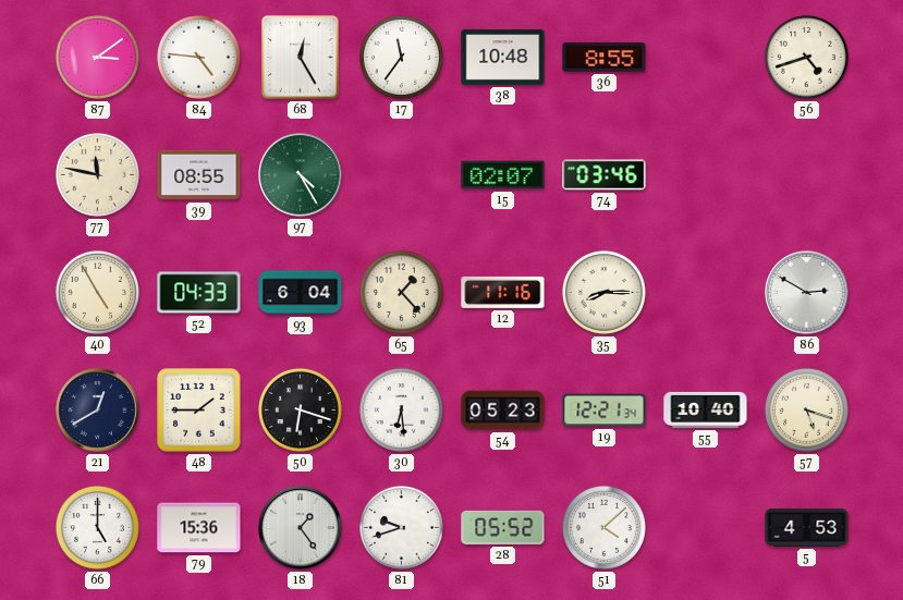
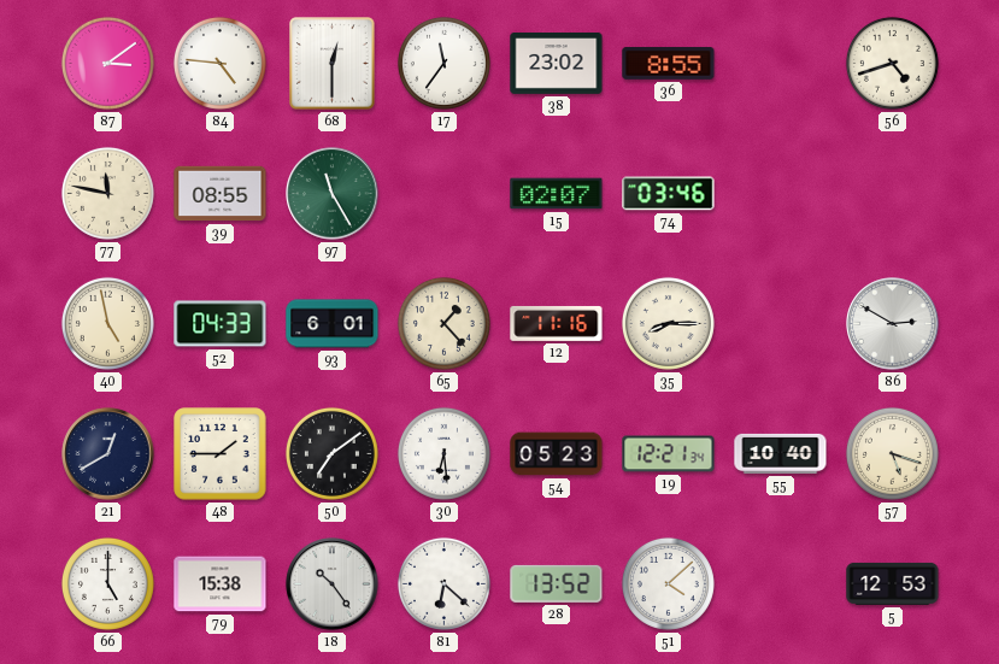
68: 12:25 -> 12:30 (333, 64)
38: 10:48 -> 23:02 (557, 64)
97: 4:25 -> 11:25 (333, 194)
40: 4:55 -> 4:58 (107, 323)
93: 6:04 -> 6:01 (333, 324)
50: 6:18 -> 7:09 (331, 453)
79: 15:36 -> 15:38 (221, 584)
18: 1:24 -> 10:24 (333, 584)
81: 9:42 -> 6:22 (443, 583)
28: 05:52 -> 13:52 (557, 583)
5: 4:53 -> 12:53 (893, 583)
